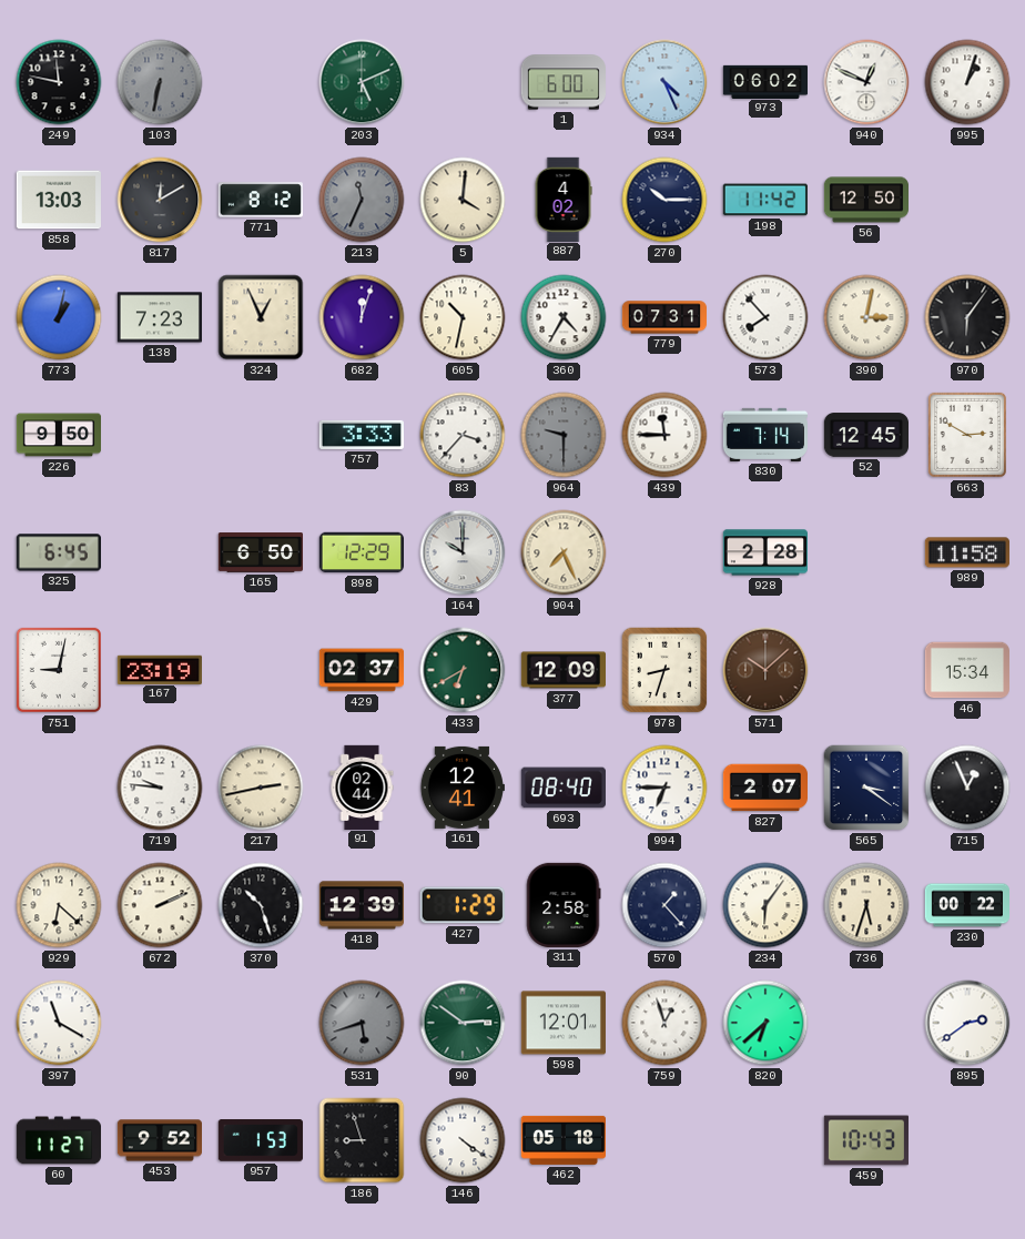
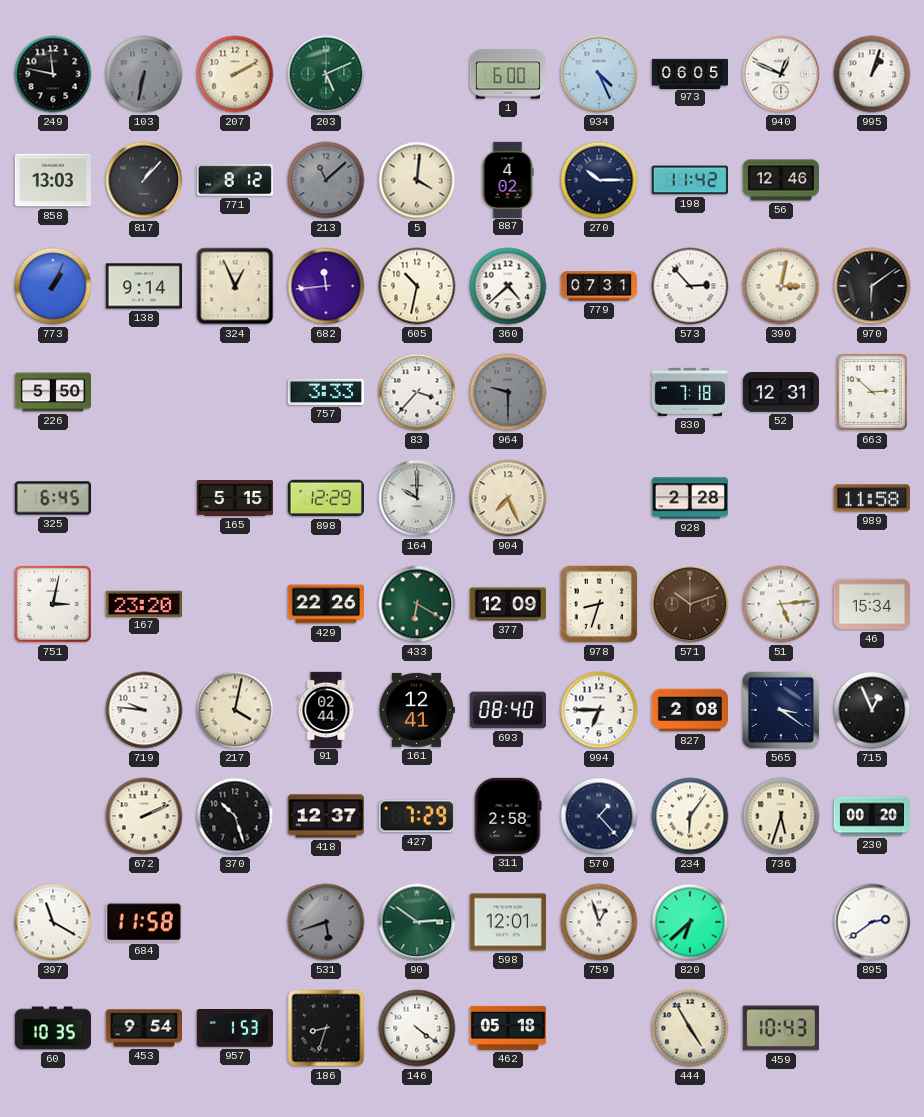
207: none -> 2:10 (235, 74)
973: 06:02 -> 06:05 (689, 73)
817: 12:10 -> 1:07 (144, 180)
213: 11:34 -> 11:08 (326, 180)
56: 12:50 -> 12:46 (780, 180)
773: 1:02 -> 1:04 (53, 286)
138: 7:23 -> 9:14 (144, 286)
682: 12:03 -> 11:44 (326, 286)
360: 4:35 -> 4:38 (508, 286)
573: 7:53 -> 2:53 (690, 286)
970: 6:06 -> 6:09 (872, 286)
226: 9:50 -> 5:50 (52, 392)
439: 11:45 -> none (664, 435)
830: 7:14 -> 7:18 (689, 392)
52: 12:45 -> 12:31 (780, 392)
663: 2:50 -> 2:52 (872, 392)
165: 6:50 -> 5:15 (234, 499)
751: 9:02 -> 3:02 (53, 604)
167: 23:19 -> 23:20 (144, 603)
429: 02:37 -> 22:26 (326, 604)
433: 6:40 -> 6:20 (417, 604)
571: 10:08 -> 10:12 (690, 604)
51: none -> 5:14 (781, 604)
217: 2:43 -> 4:02 (235, 710)
827: 2:07 -> 2:08 (689, 710)
929: 6:22 -> none (59, 905)
418: 12:39 -> 12:37 (326, 816)
427: 1:29 -> 7:29 (417, 816)
230: 00:22 -> 00:20 (871, 816)
684: none -> 11:58 (144, 922)
60: 11:27 -> 10:35 (52, 1028)
453: 9:52 -> 9:54 (143, 1028)
186: 8:57 -> 8:33 (326, 1028)
444: none -> 4:55 (690, 1028)
